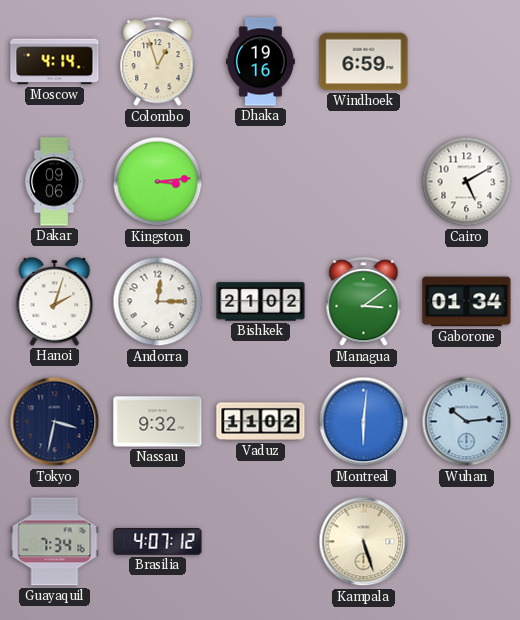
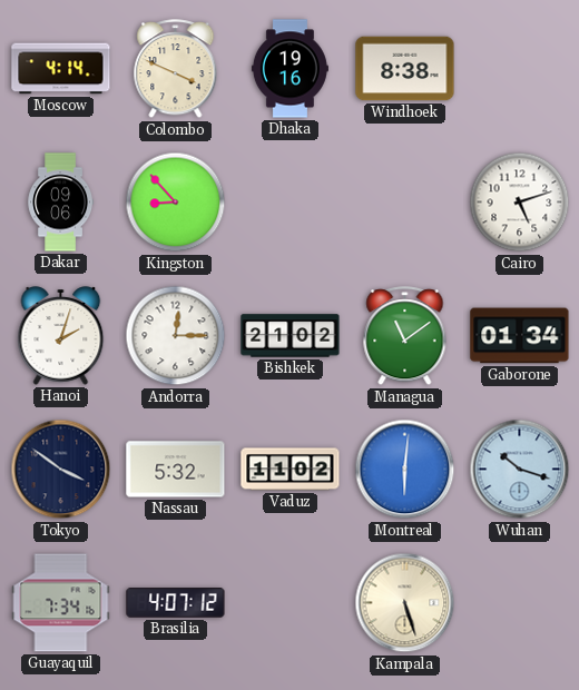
Colombo: 12:57 -> 3:49 (176, 69)
Windhoek: 6:59 -> 8:38 (405, 69)
Kingston: 3:14 -> 8:53 (176, 203)
Cairo: 5:10 -> 5:12 (520, 203)
Managua: 3:09 -> 11:09 (405, 336)
Tokyo: 3:32 -> 3:51 (61, 470)
Nassau: 9:32 -> 5:32 (176, 470)
Wuhan: 10:14 -> 10:18 (520, 470)
